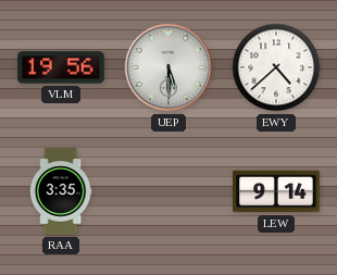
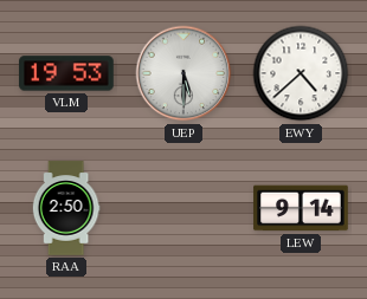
VLM: 19:56 -> 19:53 (66, 73)
RAA: 3:35 -> 2:50 (66, 208)
